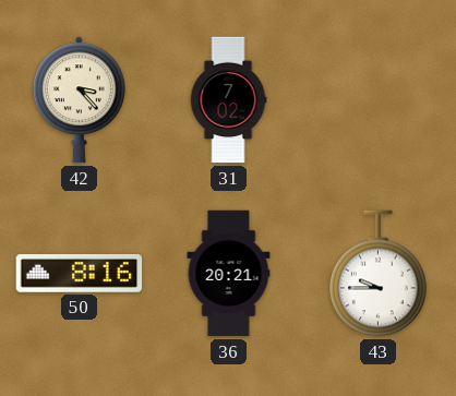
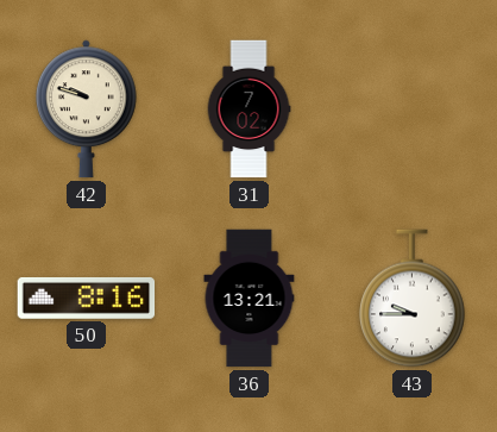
42: 3:23 -> 9:48 (87, 109)
36: 20:21 -> 13:21 (250, 299)
